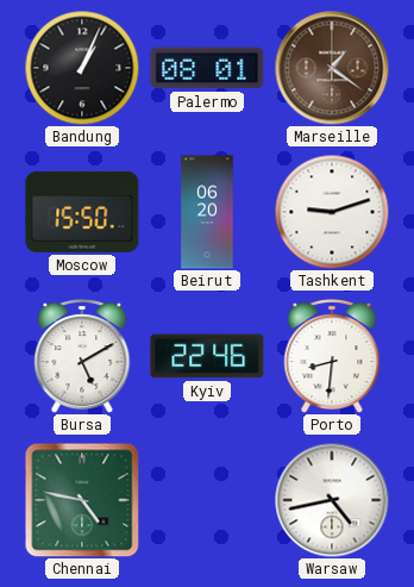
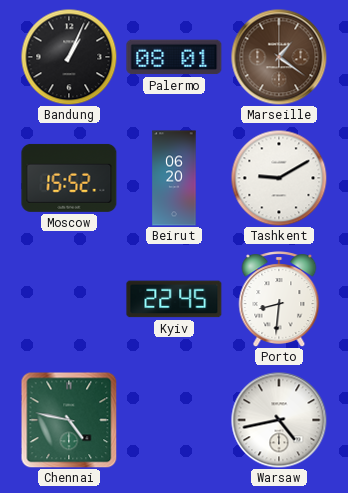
Moscow: 15:50 -> 15:52 (69, 178)
Tashkent: 9:12 -> 9:10 (279, 178)
Bursa: 5:10 -> none (82, 356)
Kyiv: 22:46 -> 22:45 (174, 299)
